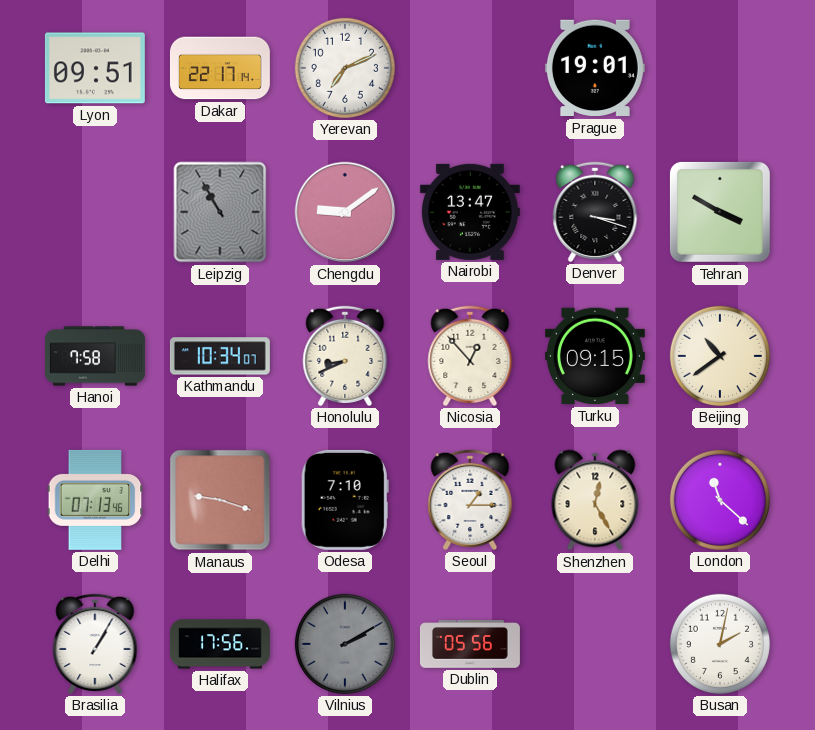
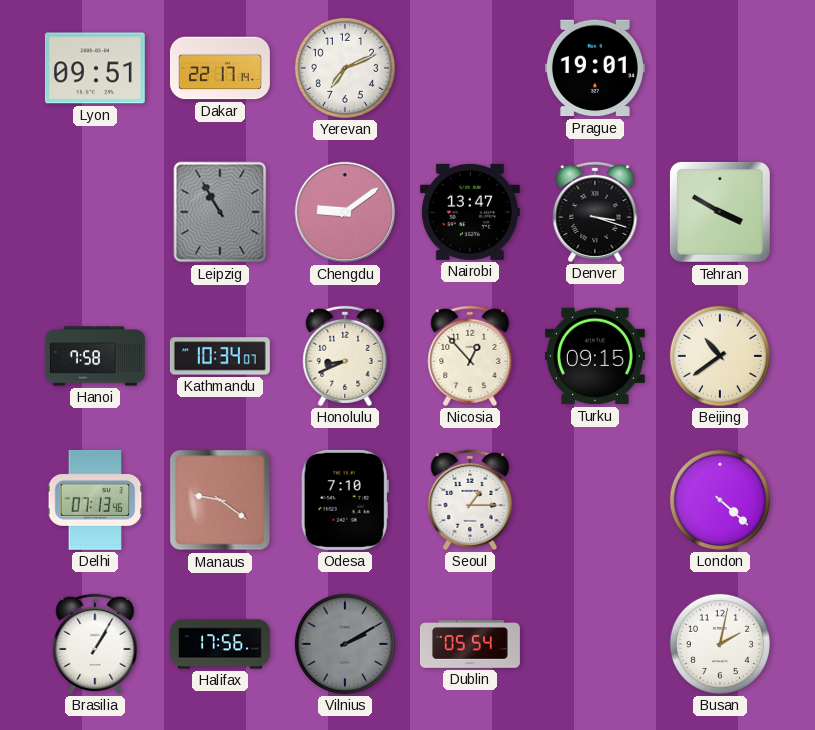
Manaus: 9:18 -> 9:21 (220, 500)
Shenzhen: 12:25 -> none (595, 500)
London: 11:22 -> 4:22 (720, 500)
Dublin: 05:56 -> 05:54 (470, 644)
